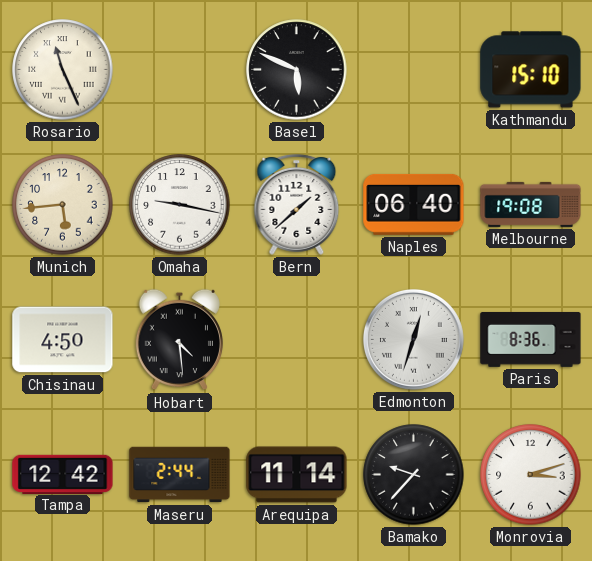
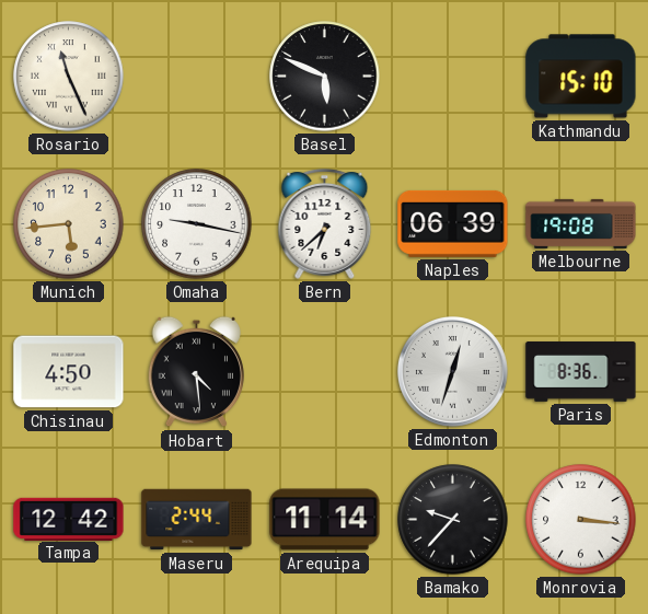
Bern: 1:38 -> 6:38 (325, 223)
Naples: 06:40 -> 06:39 (453, 223)
Monrovia: 3:12 -> 3:16 (581, 520)
